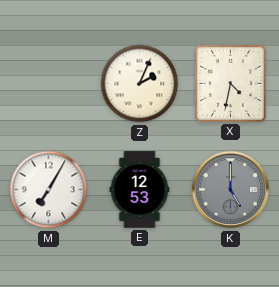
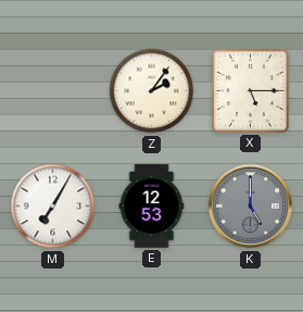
Z: 2:04 -> 2:06 (152, 91)
X: 4:32 -> 5:15 (250, 90)
